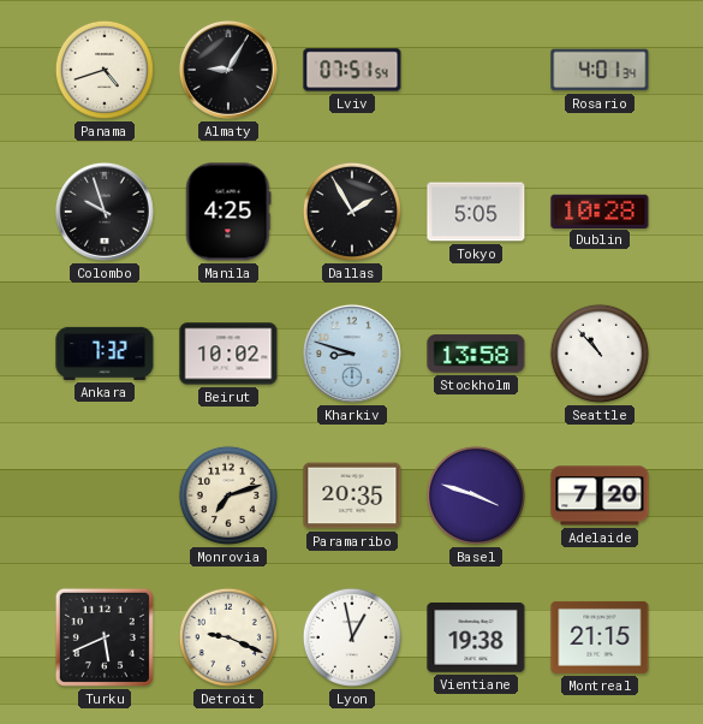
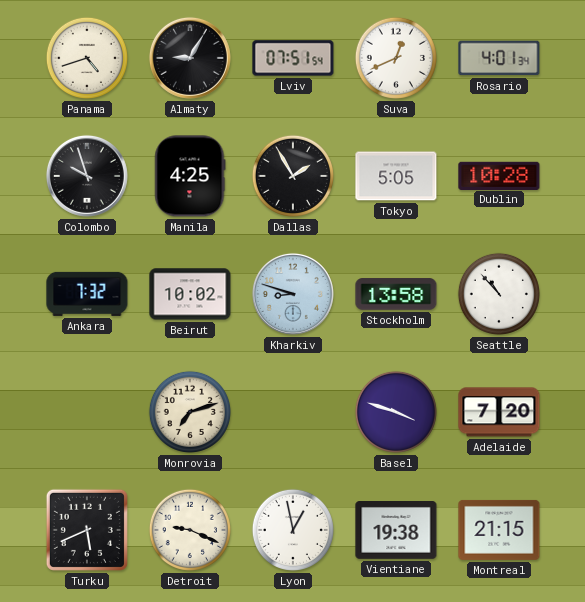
Suva: none -> 12:41 (396, 58)
Paramaribo: 20:35 -> none (352, 495)
